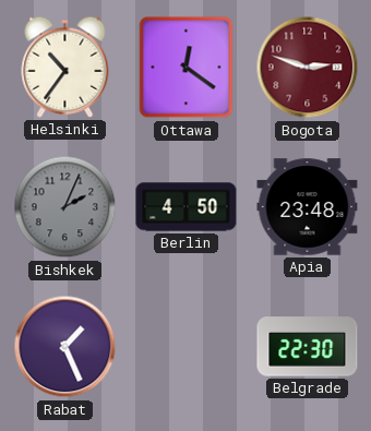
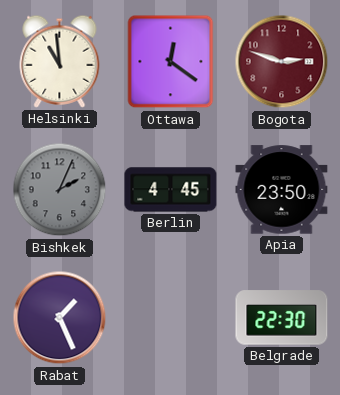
Helsinki: 10:36 -> 10:59 (60, 61)
Berlin: 4:50 -> 4:45 (171, 190)
Apia: 23:48 -> 23:50 (282, 190)
